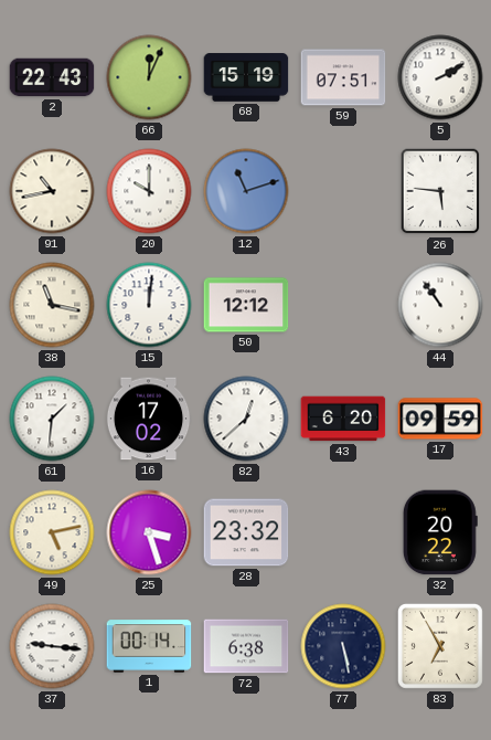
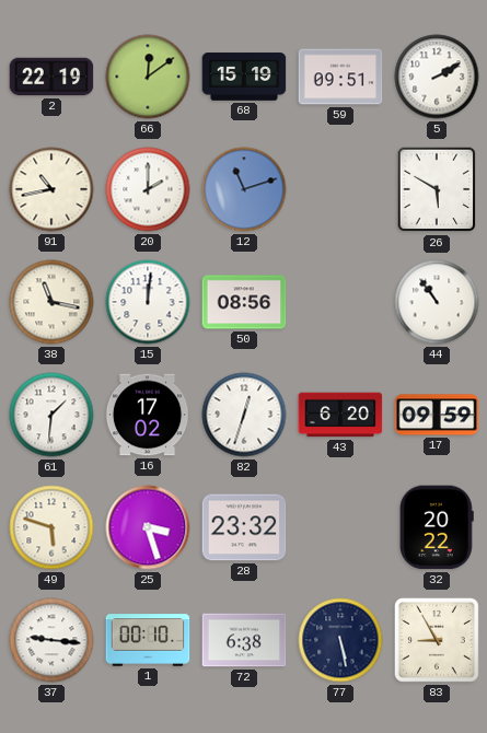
2: 22:43 -> 22:19 (51, 77)
66: 12:04 -> 12:09 (148, 77)
59: 07:51 -> 09:51 (340, 77)
20: 10:00 -> 2:00 (148, 189)
26: 5:46 -> 5:50 (437, 189)
50: 12:12 -> 08:56 (244, 302)
82: 12:38 -> 12:33 (244, 415)
49: 5:13 -> 5:48 (51, 527)
1: 00:14 -> 00:10 (148, 640)
83: 6:55 -> 8:55 (437, 640)
